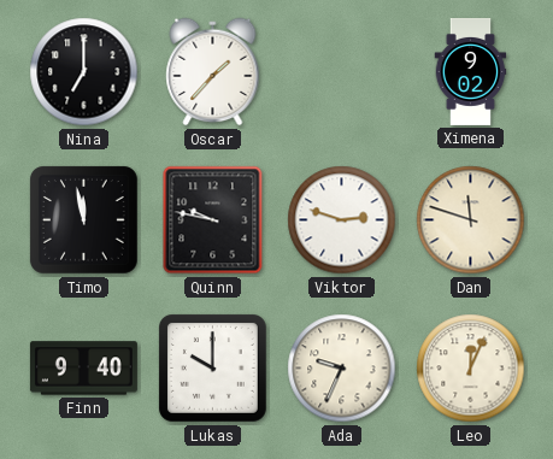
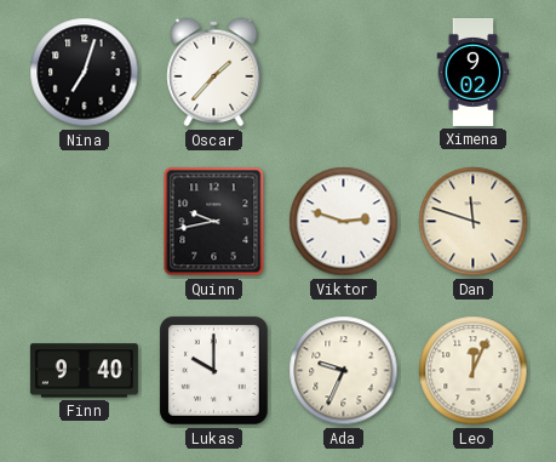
Nina: 7:00 -> 7:03 (85, 73)
Timo: 11:58 -> none (83, 219)
Quinn: 9:47 -> 9:43 (214, 222)
